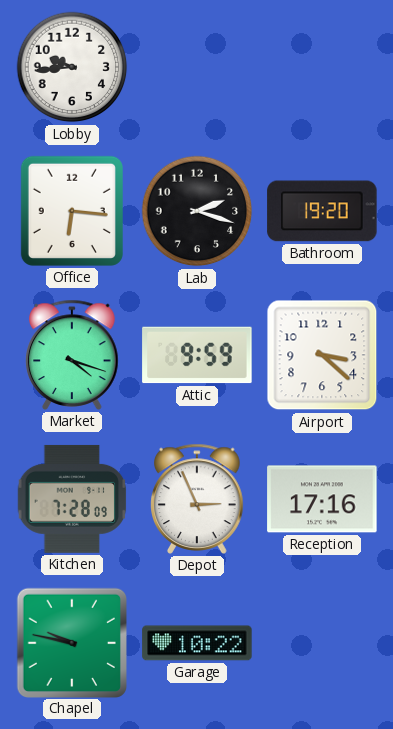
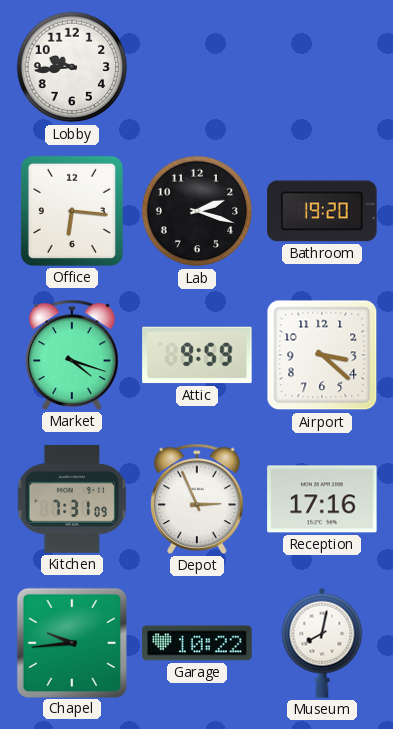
Kitchen: 7:28 -> 7:31 (72, 499)
Chapel: 9:47 -> 9:44 (71, 642)
Museum: none -> 8:02 (322, 643)
